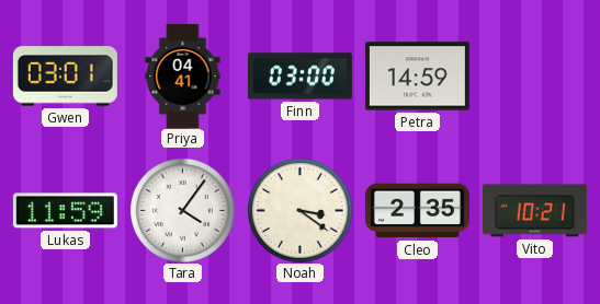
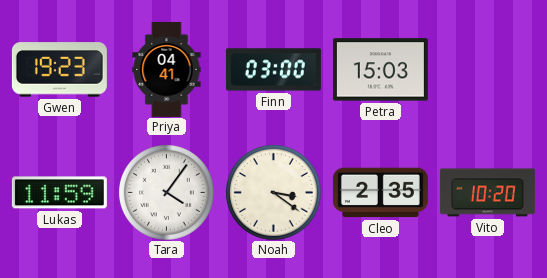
Gwen: 03:01 -> 19:23 (59, 70)
Petra: 14:59 -> 15:03 (380, 70)
Vito: 10:21 -> 10:20 (487, 193)
